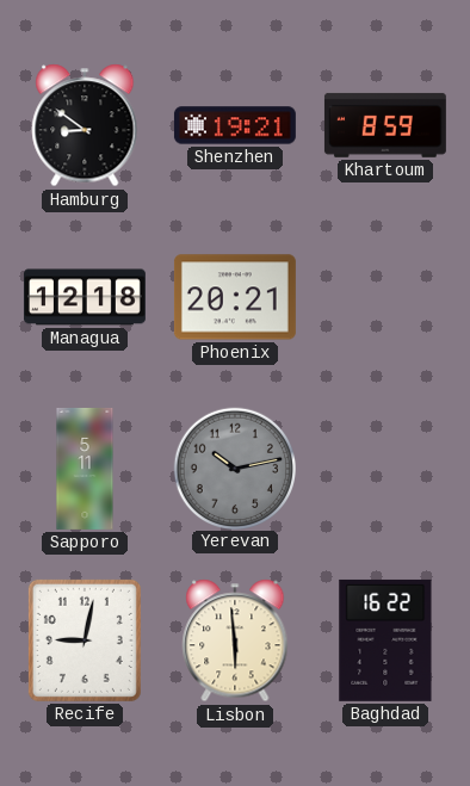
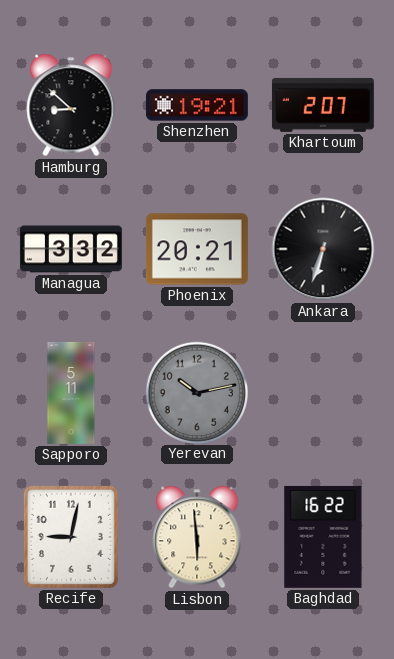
Hamburg: 8:51 -> 8:52 (71, 105)
Khartoum: 8:59 -> 2:07 (323, 105)
Managua: 12:18 -> 3:32 (71, 249)
Ankara: none -> 6:33 (323, 249)
